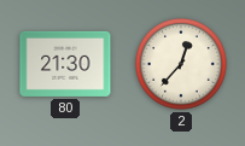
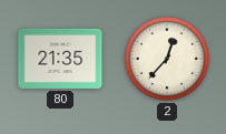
80: 21:30 -> 21:35 (60, 59)
